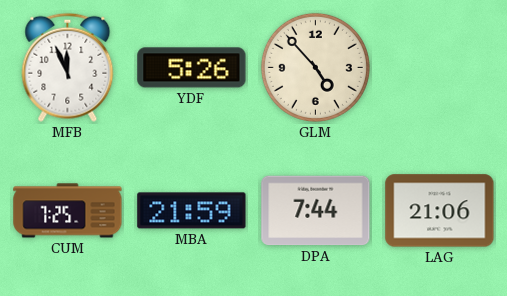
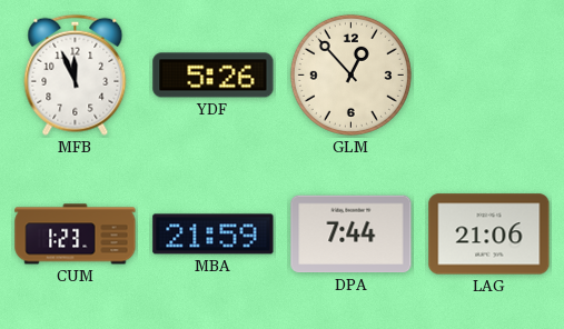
GLM: 4:53 -> 12:53 (350, 74)
CUM: 7:25 -> 1:23 (76, 235)
